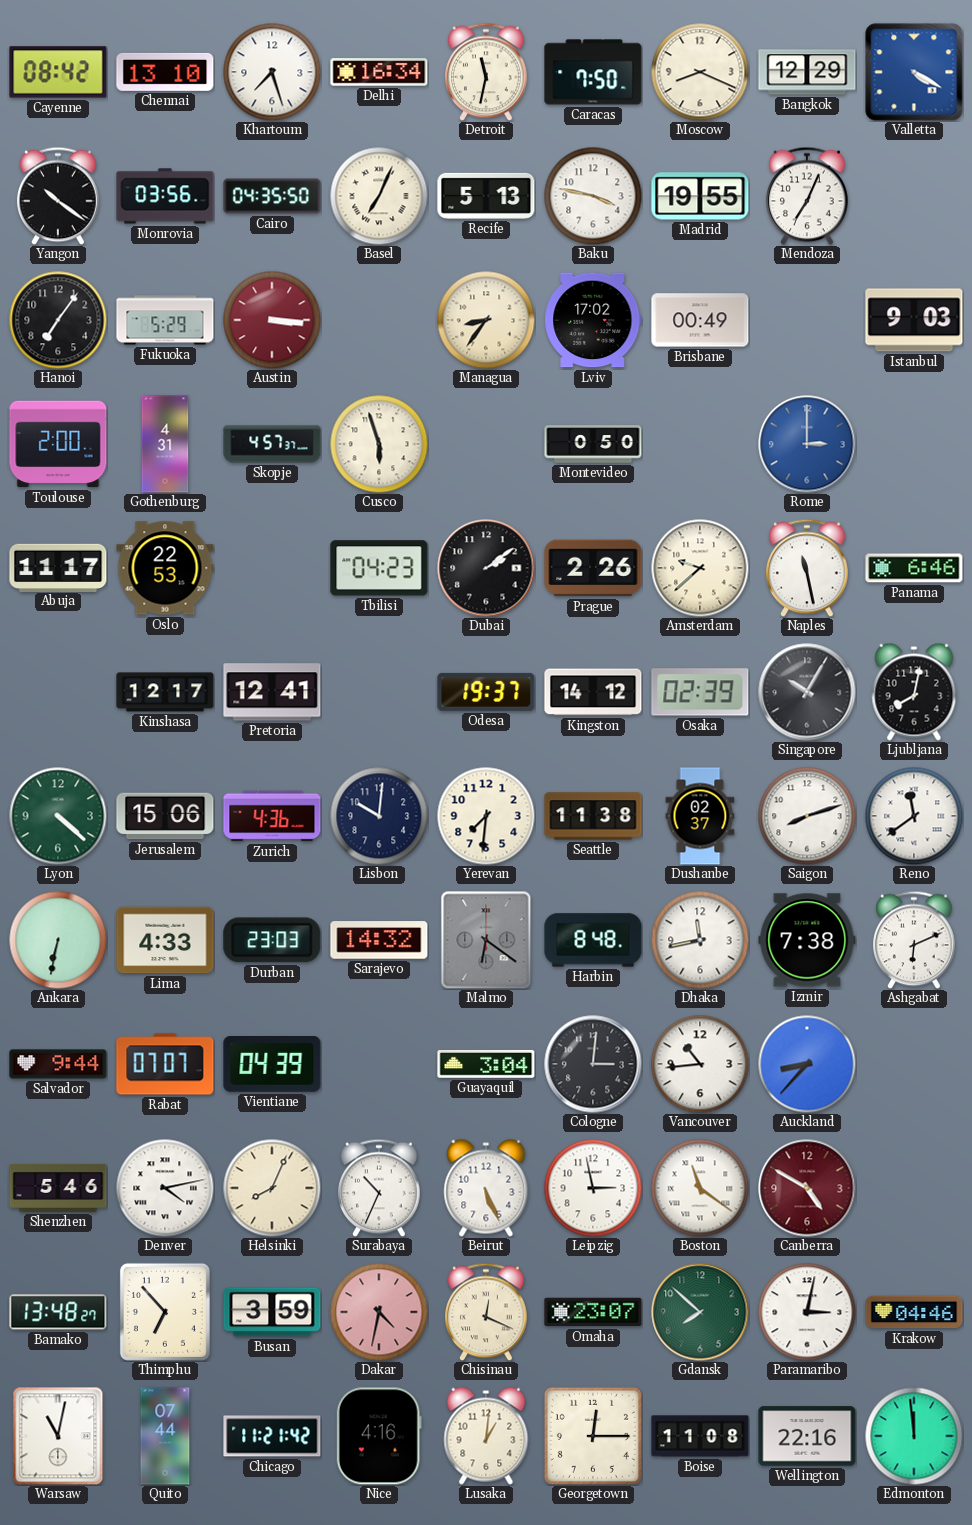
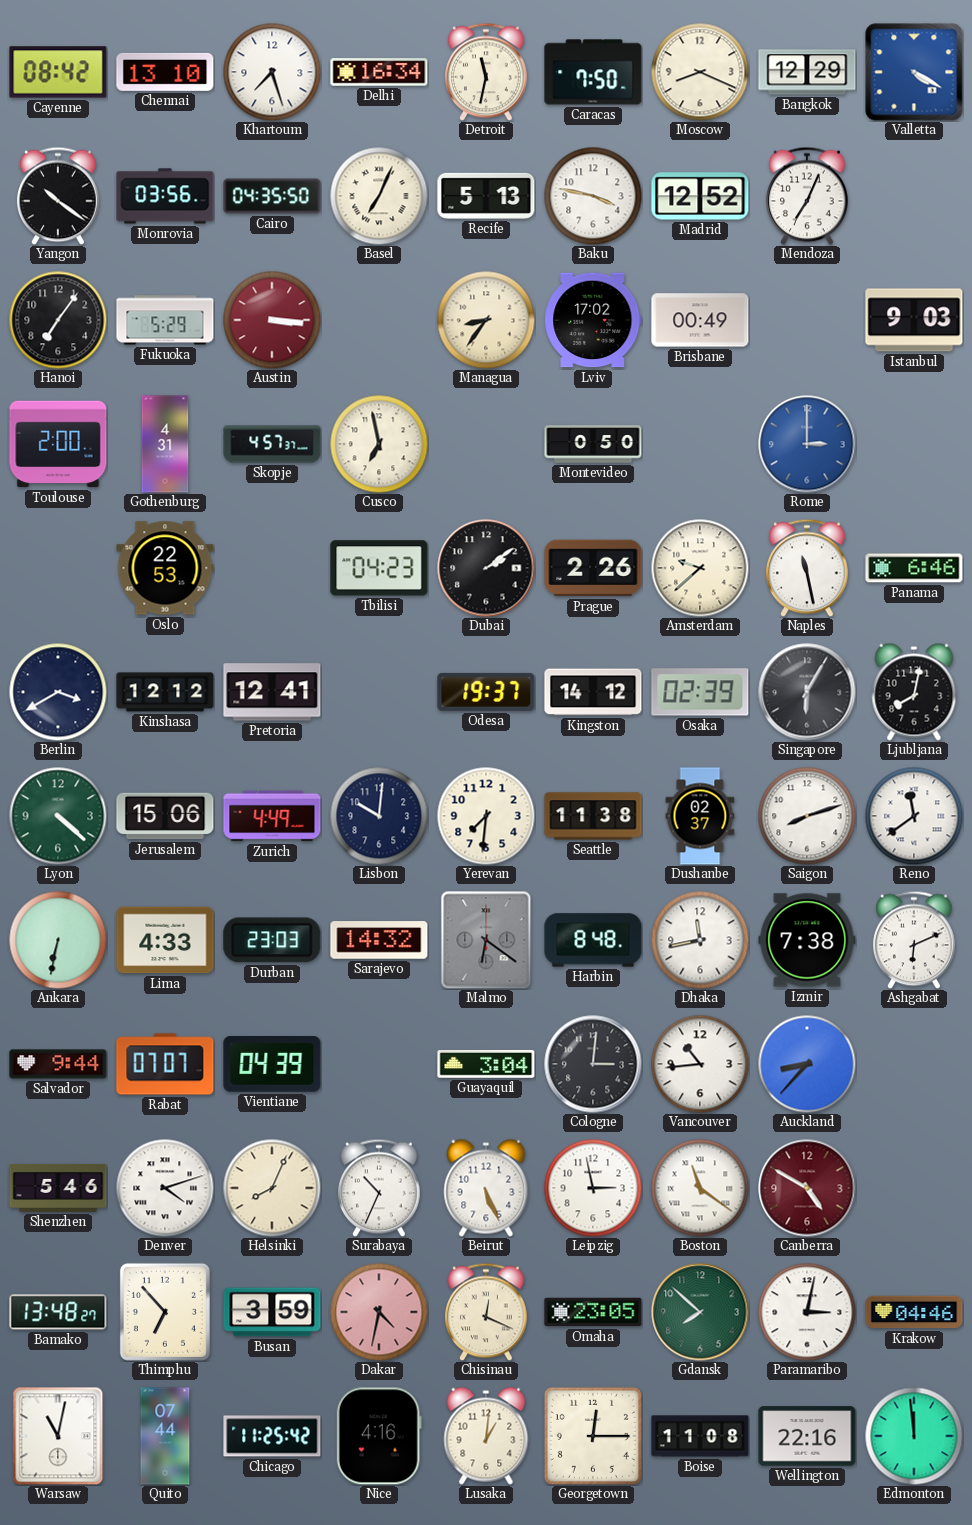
Madrid: 19:55 -> 12:52 (700, 196)
Cusco: 5:57 -> 6:58 (379, 444)
Abuja: 11:17 -> none (58, 567)
Berlin: none -> 3:40 (58, 692)
Kinshasa: 12:17 -> 12:12 (165, 692)
Singapore: 10:05 -> 6:05 (807, 692)
Zurich: 4:36 -> 4:49 (272, 816)
Denver: 4:13 -> 4:12 (165, 1188)
Omaha: 23:07 -> 23:05 (593, 1312)
Chicago: 11:21 -> 11:25 (272, 1436)
